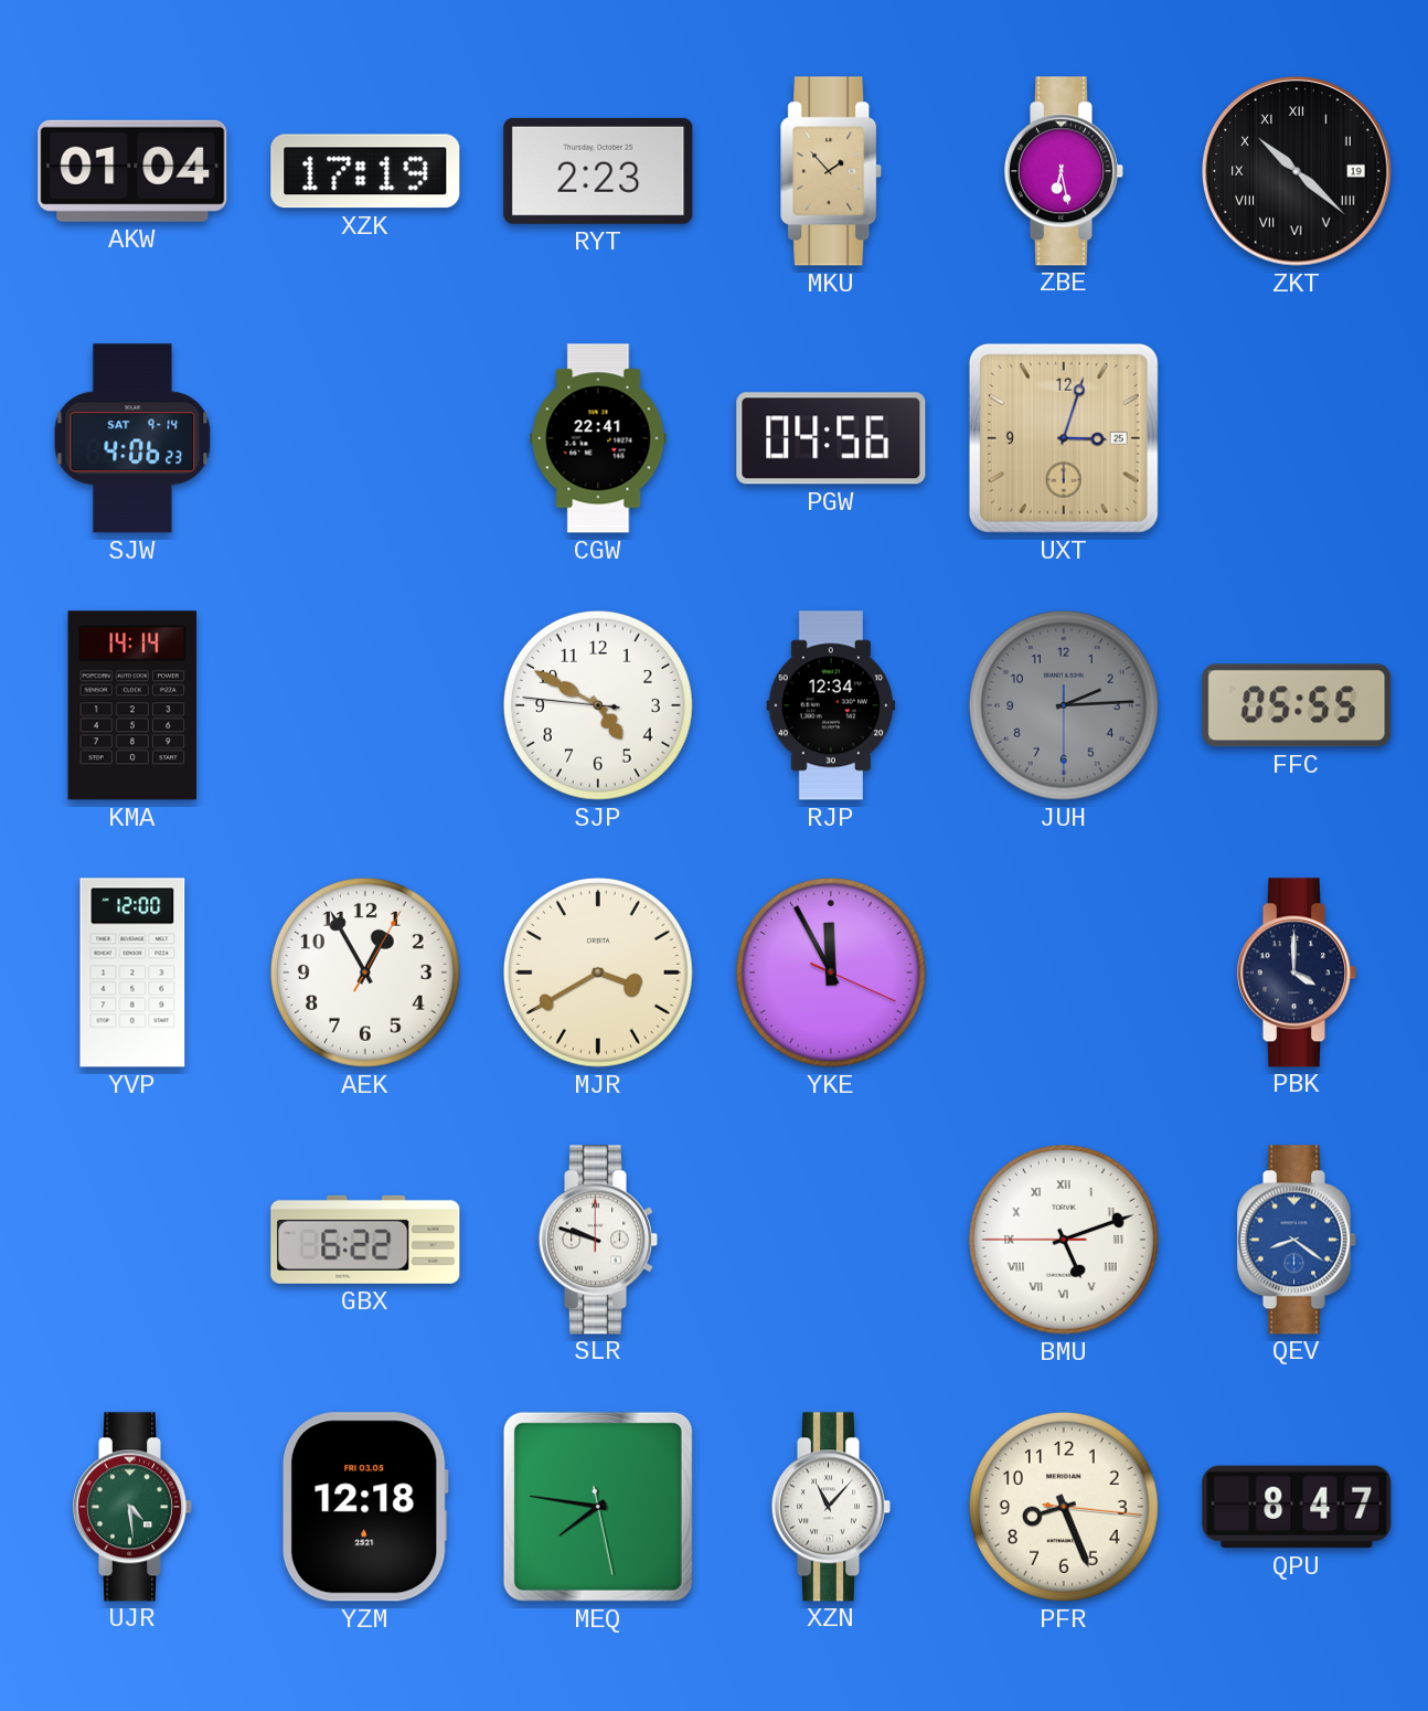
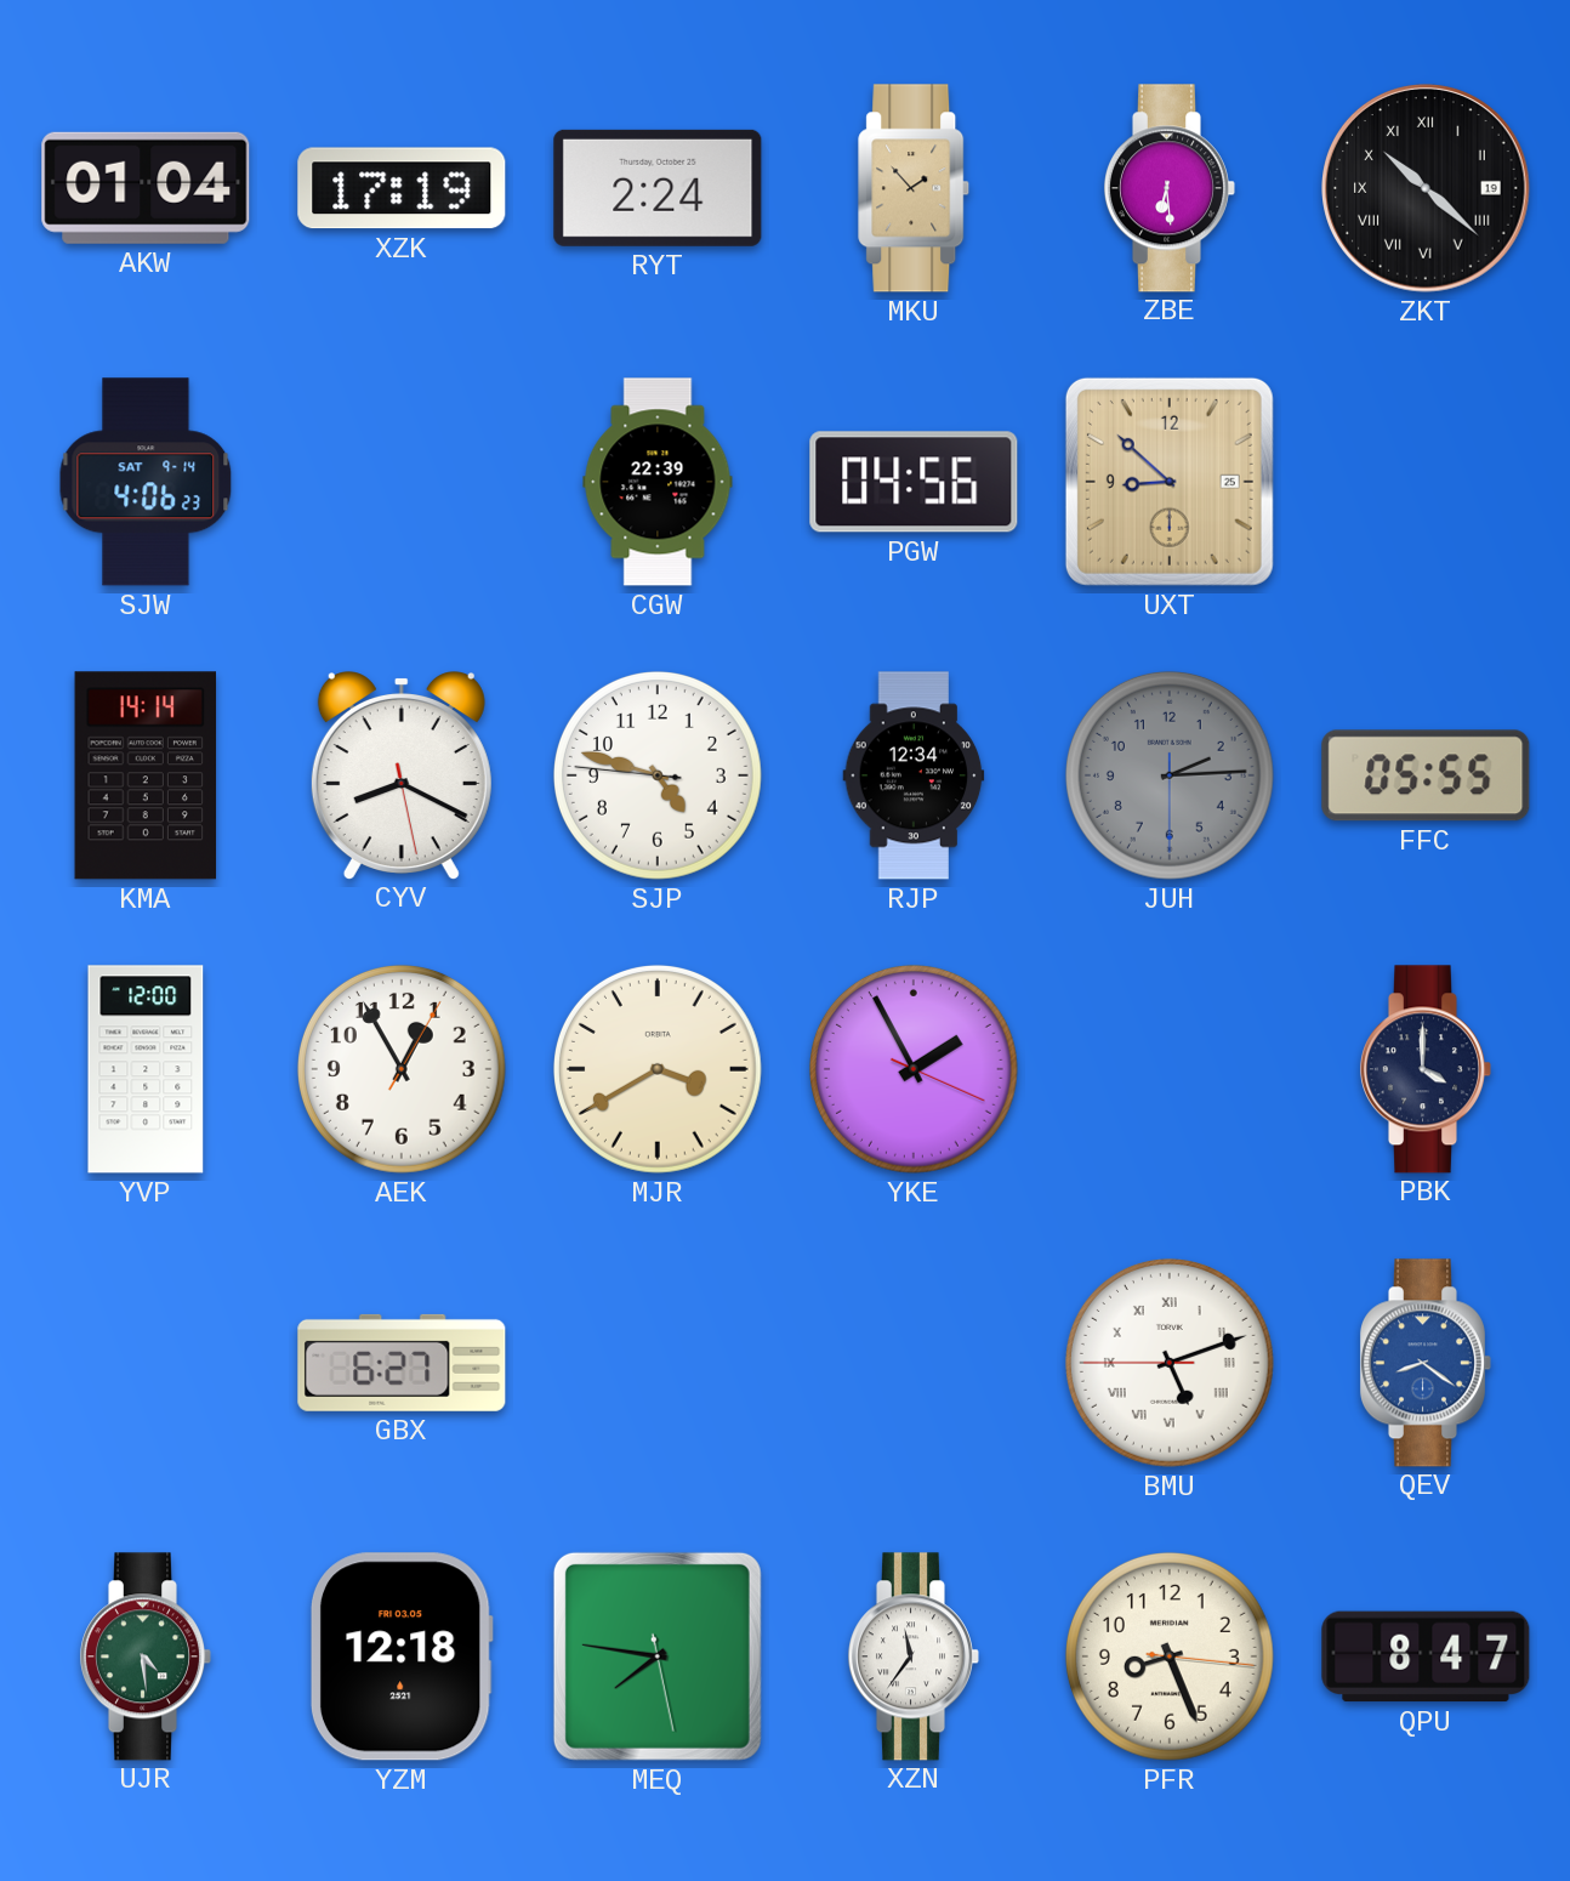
RYT: 2:23 -> 2:24 (658, 188)
ZBE: 6:28 -> 6:29 (1168, 188)
CGW: 22:41 -> 22:39 (658, 482)
UXT: 3:03 -> 8:52 (1170, 482)
CYV: none -> 8:19 (402, 775)
SJP: 4:49 -> 4:47 (658, 775)
YKE: 11:55 -> 1:55 (914, 1069)
GBX: 6:22 -> 6:27 (402, 1363)
SLR: 9:48 -> none (597, 1240)
XZN: 11:07 -> 11:36 (912, 1656)
